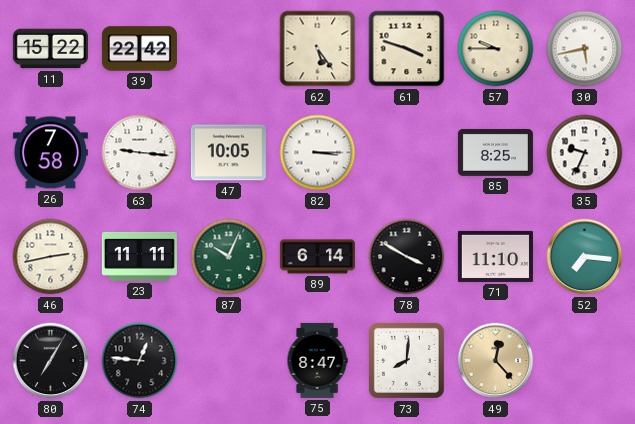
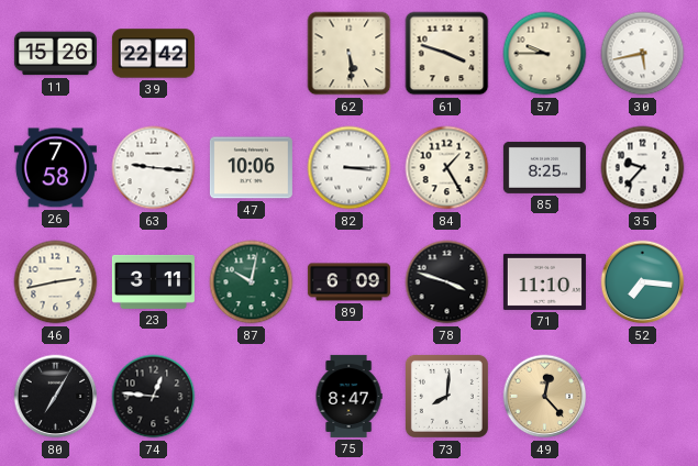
11: 15:22 -> 15:26 (55, 54)
62: 5:24 -> 5:29 (350, 54)
47: 10:05 -> 10:06 (251, 168)
84: none -> 1:25 (447, 168)
35: 9:34 -> 9:37 (643, 168)
23: 11:11 -> 3:11 (153, 281)
87: 10:04 -> 10:02 (252, 282)
89: 6:14 -> 6:09 (348, 282)
78: 3:50 -> 3:48 (447, 282)
